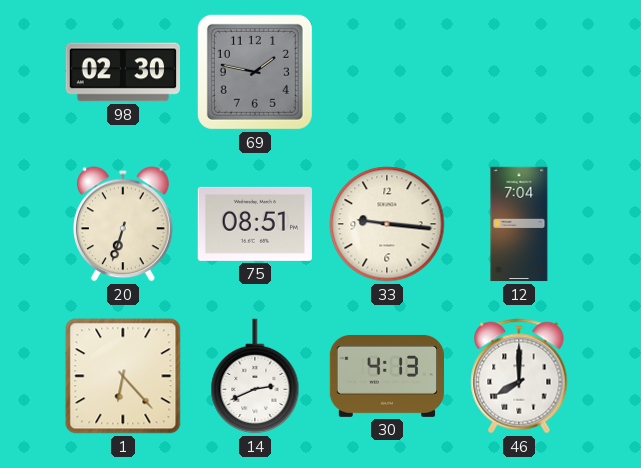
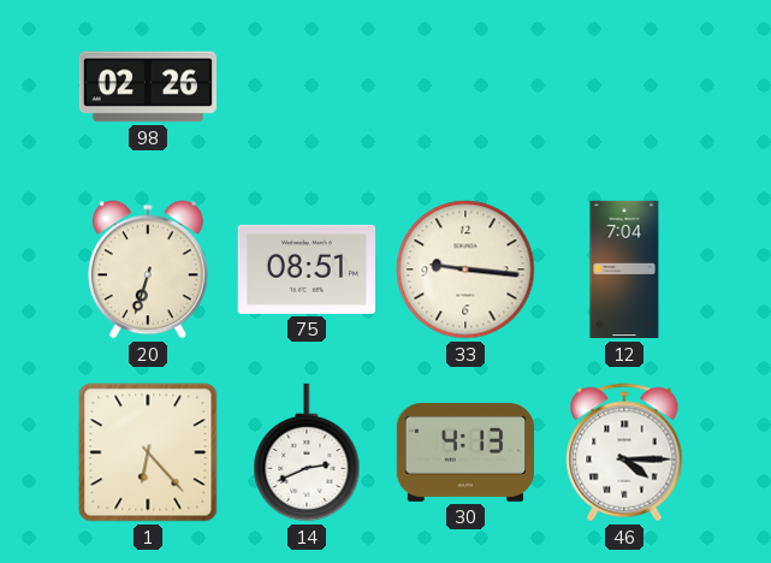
98: 02:30 -> 02:26 (147, 87)
69: 1:47 -> none (255, 72)
46: 8:00 -> 4:15 (624, 452)
